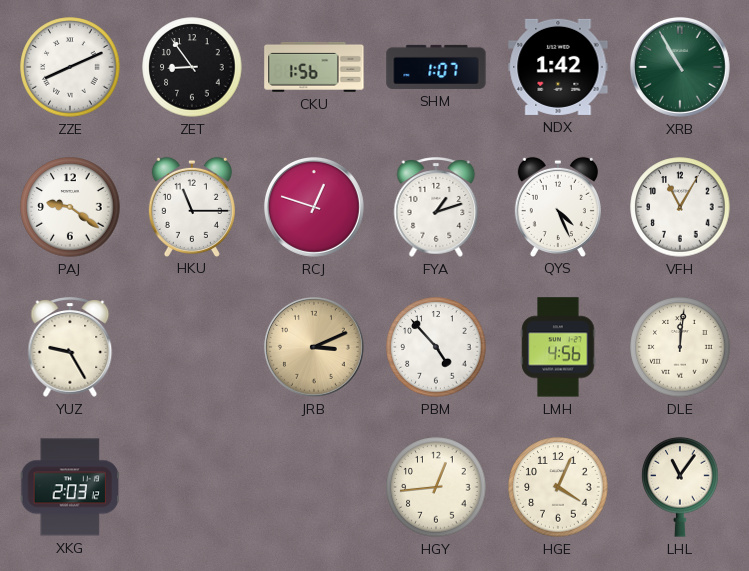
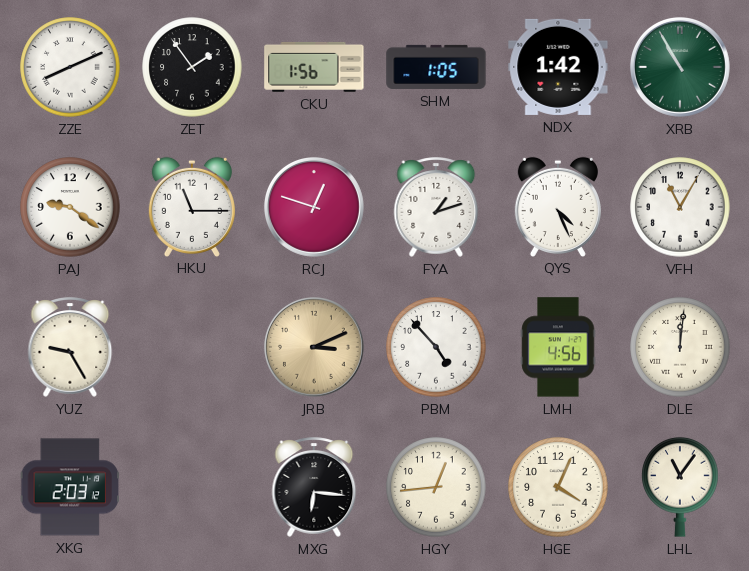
ZET: 8:54 -> 1:54 (192, 67)
SHM: 1:07 -> 1:05 (436, 67)
MXG: none -> 6:16 (314, 487)
